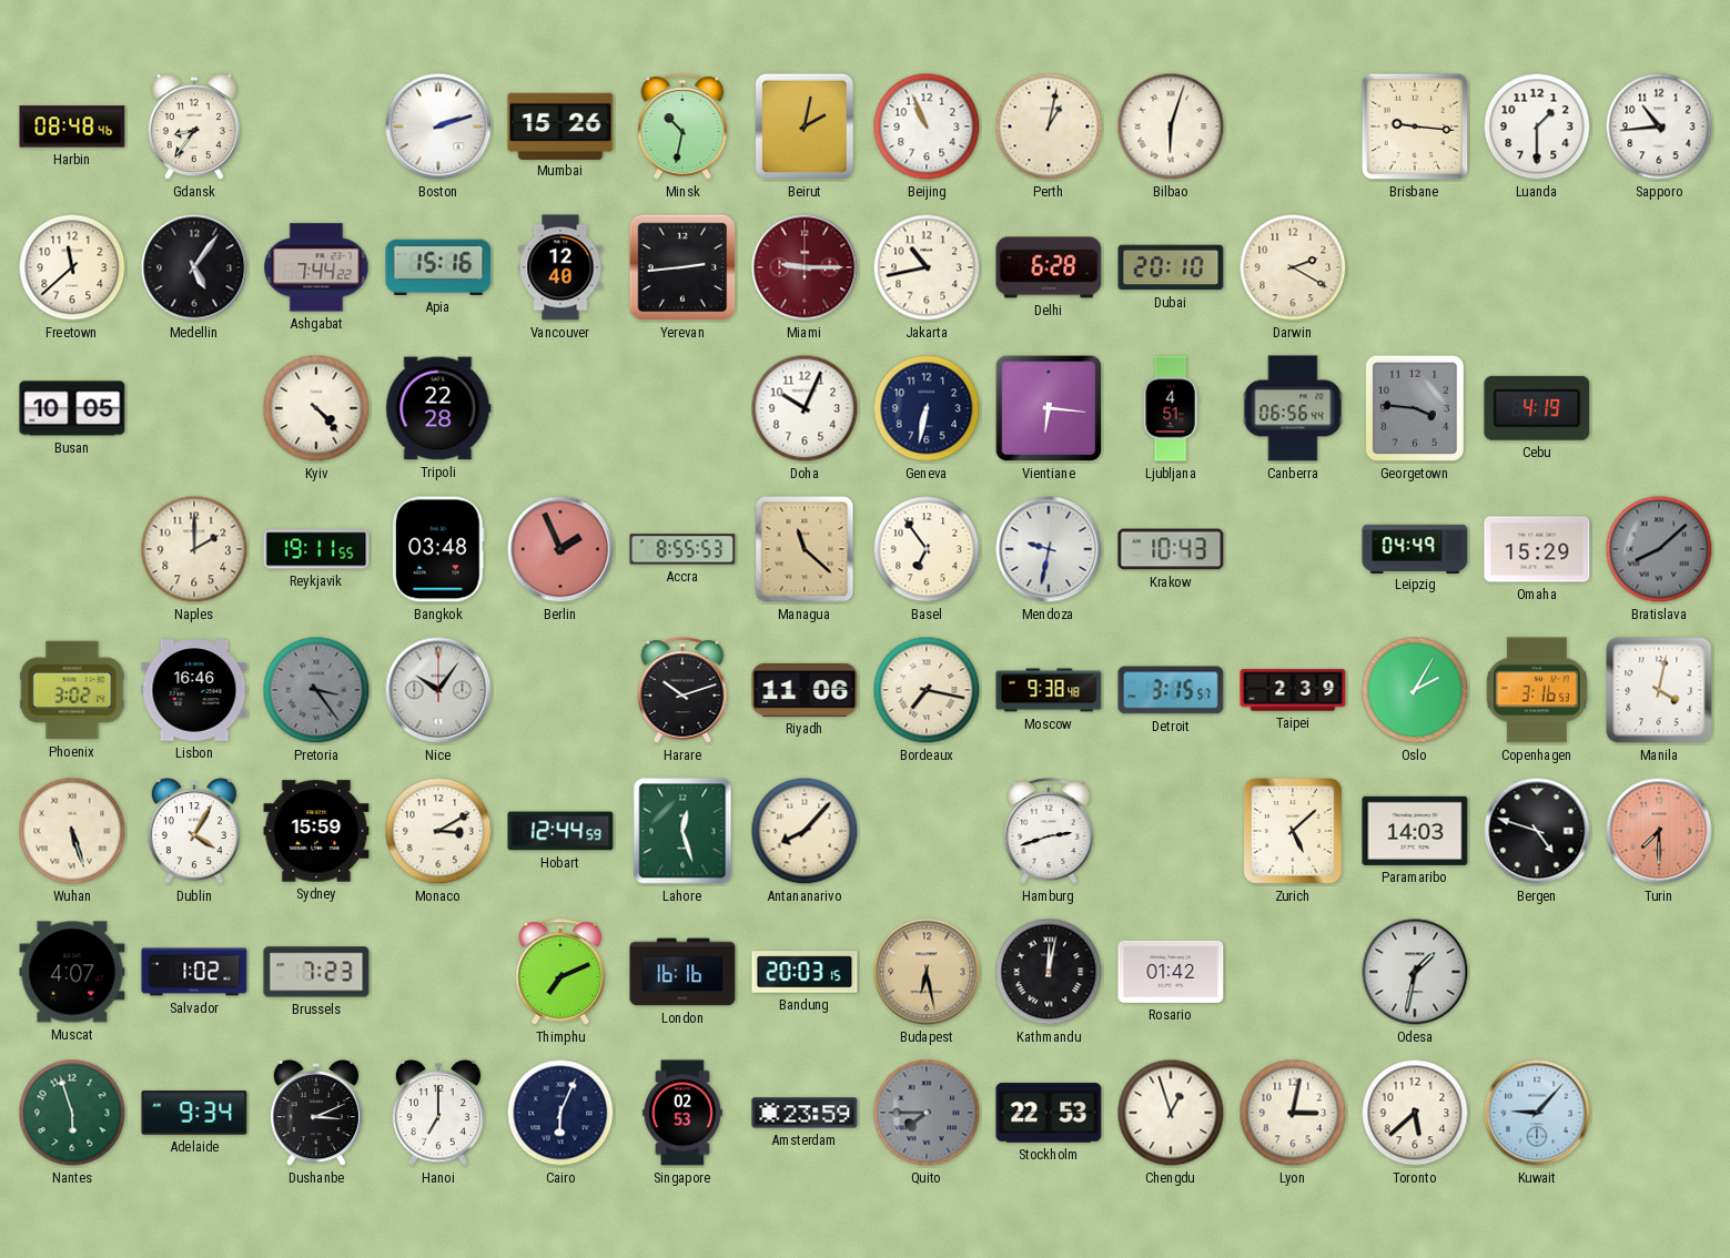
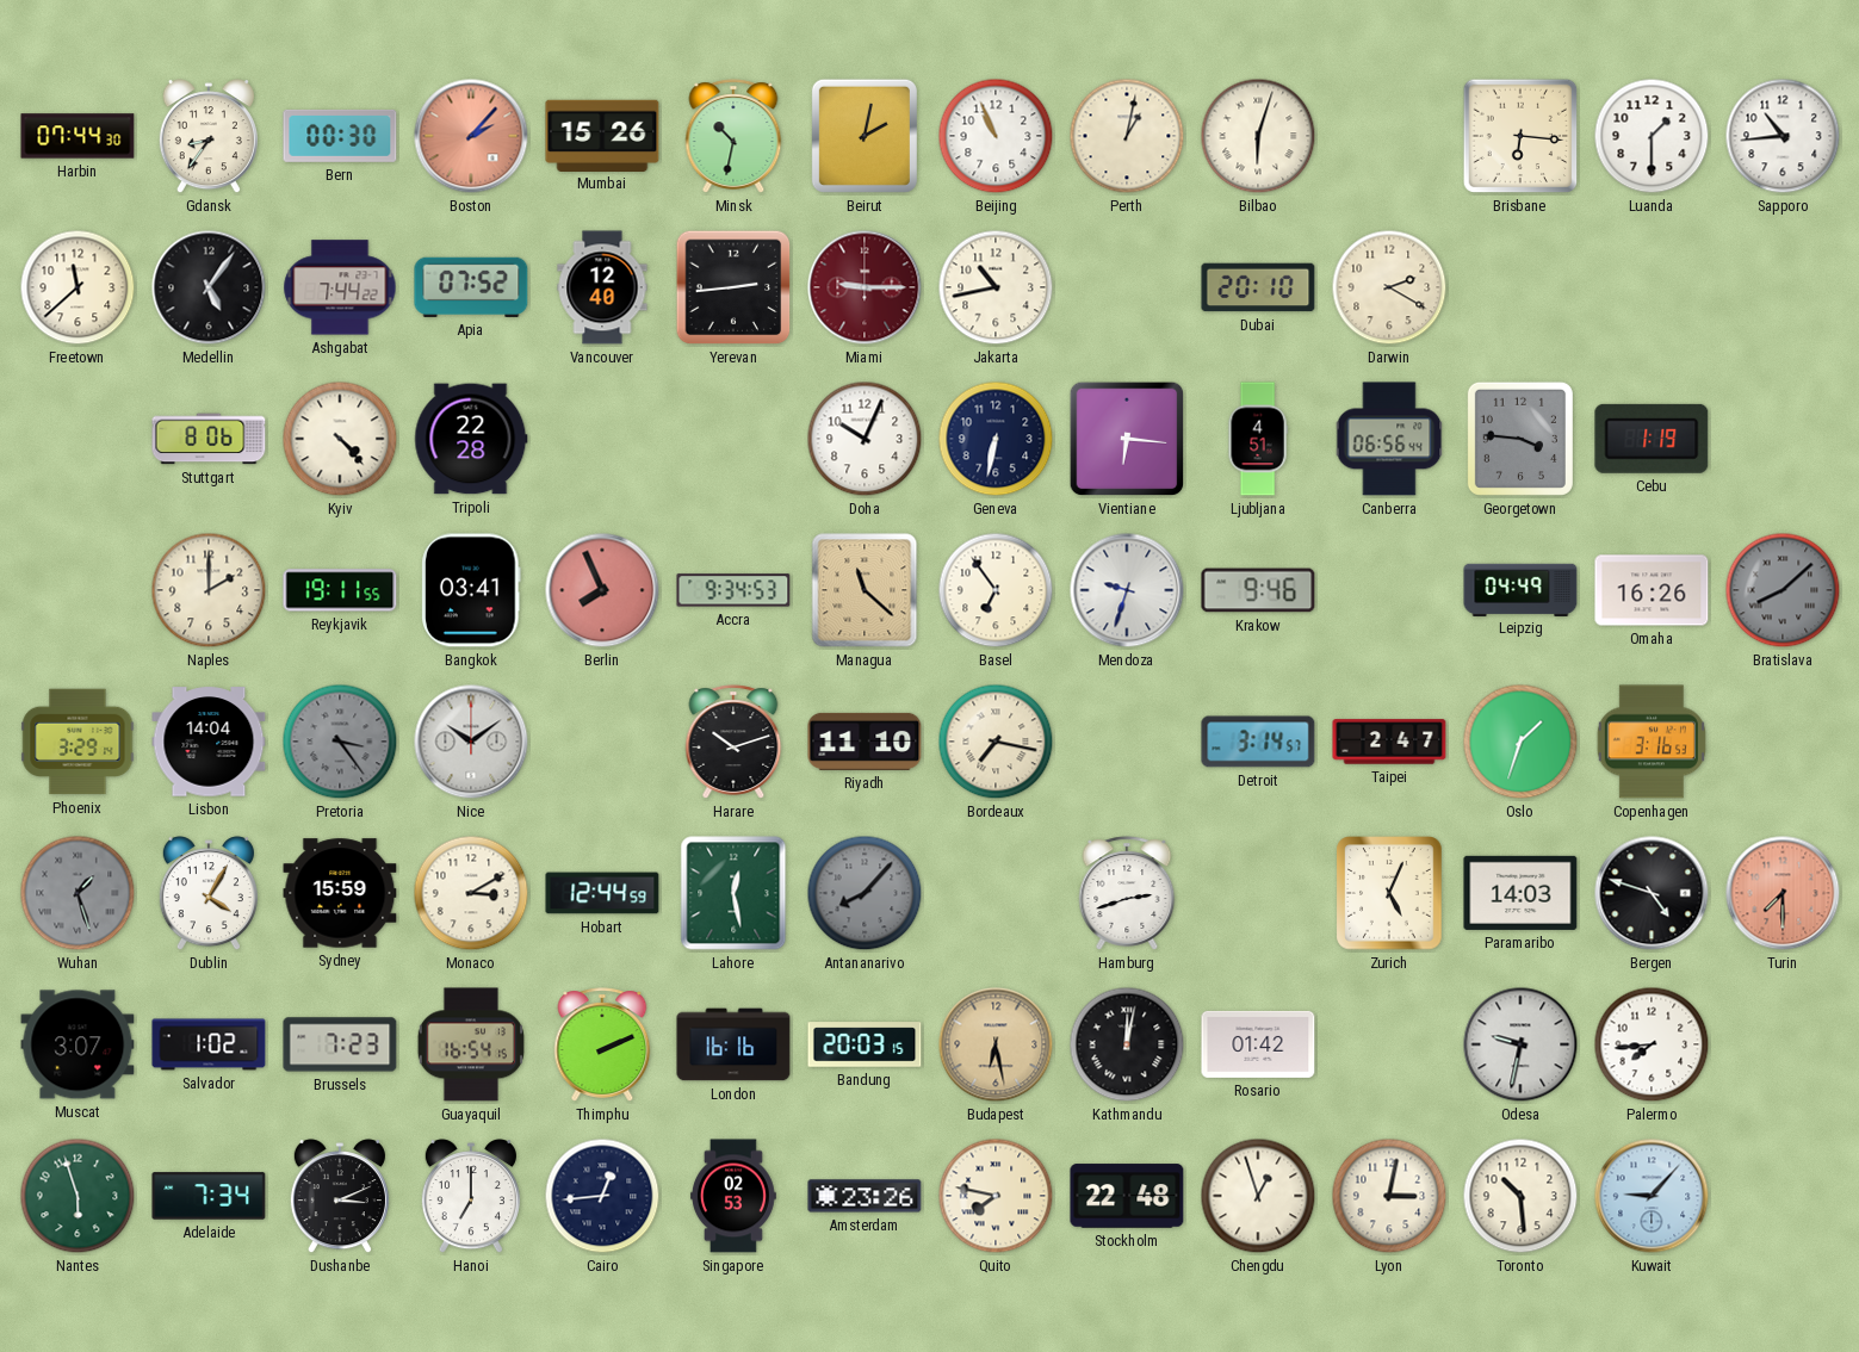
Harbin: 08:48 -> 07:44 (78, 136)
Bern: none -> 00:30 (340, 136)
Boston: 2:12 -> 2:07 (471, 136)
Boston dial: white -> salmon (471, 136)
Brisbane: 9:16 -> 6:16 (1520, 136)
Apia: 15:16 -> 07:52 (471, 287)
Delhi: 6:28 -> none (1049, 267)
Busan: 10:05 -> none (72, 408)
Stuttgart: none -> 8:06 (209, 439)
Cebu: 4:19 -> 1:19 (1652, 439)
Bangkok: 03:48 -> 03:41 (471, 590)
Berlin: 1:56 -> 7:56 (602, 590)
Accra: 8:55 -> 9:34 (733, 590)
Mendoza: 9:32 -> 9:33 (1127, 590)
Krakow: 10:43 -> 9:46 (1258, 590)
Omaha: 15:29 -> 16:26 (1652, 590)
Phoenix: 3:02 -> 3:29 (78, 742)
Lisbon: 16:46 -> 14:04 (209, 742)
Nice: 10:06 -> 10:09 (471, 742)
Riyadh: 11:06 -> 11:10 (865, 742)
Moscow: 9:38 -> none (1049, 690)
Detroit: 3:15 -> 3:14 (1258, 742)
Taipei: 2:39 -> 2:47 (1389, 742)
Oslo: 2:05 -> 1:33 (1520, 742)
Manila: 4:02 -> none (1659, 690)
Wuhan: 5:27 -> 1:27 (78, 893)
Wuhan dial: cream -> grey (78, 893)
Lahore: 12:27 -> 12:28 (733, 893)
Antananarivo dial: cream -> grey (865, 893)
Zurich: 5:08 -> 5:04 (1389, 893)
Muscat: 4:07 -> 3:07 (78, 1044)
Guayaquil: none -> 16:54 (471, 1044)
Thimphu: 7:11 -> 2:11 (602, 1044)
Odesa: 1:32 -> 9:32 (1520, 1044)
Palermo: none -> 7:44 (1652, 1044)
Adelaide: 9:34 -> 7:34 (209, 1196)
Cairo: 6:04 -> 12:44 (602, 1196)
Amsterdam: 23:59 -> 23:26 (865, 1196)
Quito: 7:45 -> 7:47 (996, 1196)
Quito dial: grey -> cream (996, 1196)
Stockholm: 22:53 -> 22:48 (1127, 1196)
Toronto: 5:38 -> 10:29 (1520, 1196)
